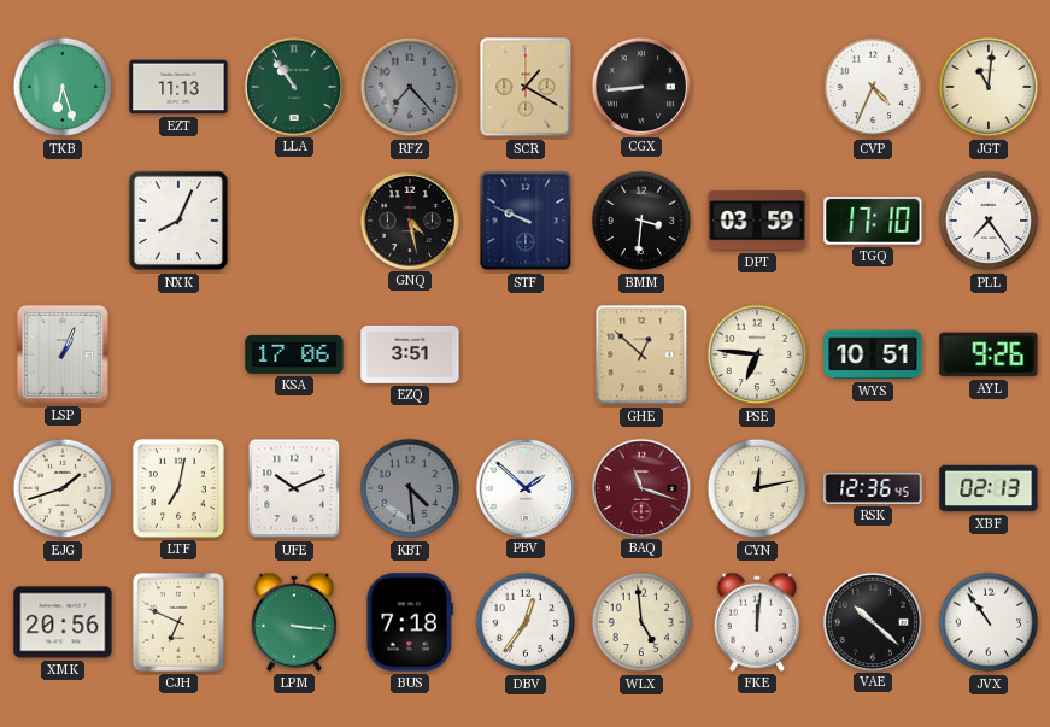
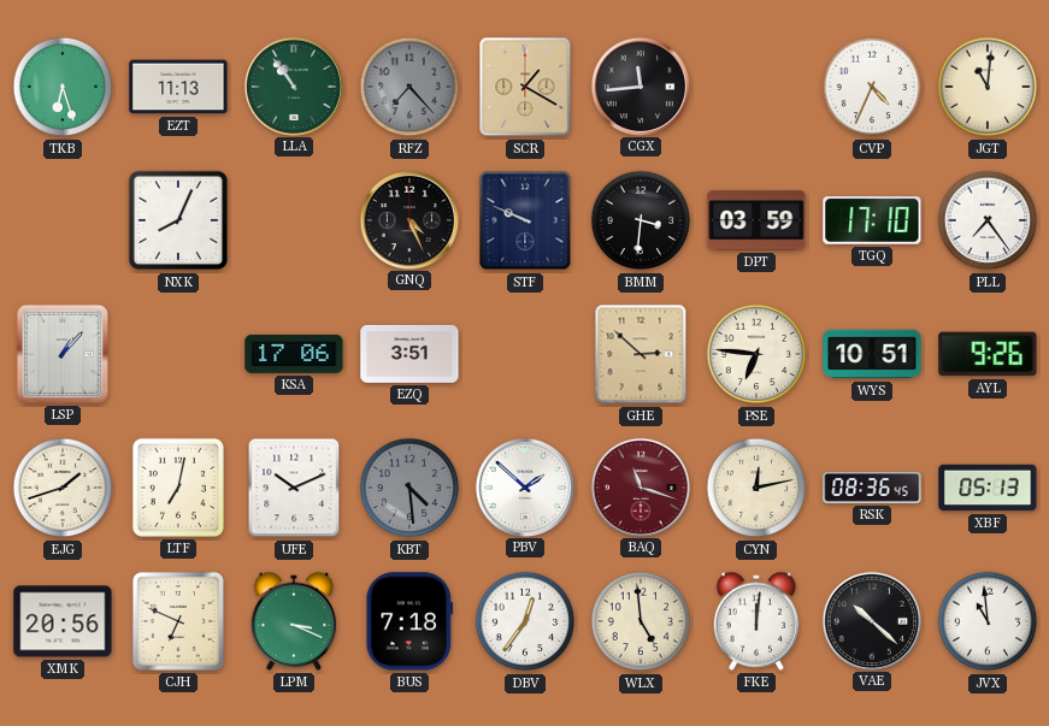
CGX: 8:44 -> 11:44 (640, 85)
GNQ: 4:28 -> 4:26 (408, 219)
LSP: 1:04 -> 1:07 (63, 354)
GHE: 12:52 -> 2:52 (641, 354)
RSK: 12:36 -> 08:36 (872, 488)
XBF: 02:13 -> 05:13 (988, 488)
LPM: 3:16 -> 3:19 (294, 621)
JVX: 10:54 -> 10:59 (988, 621)
